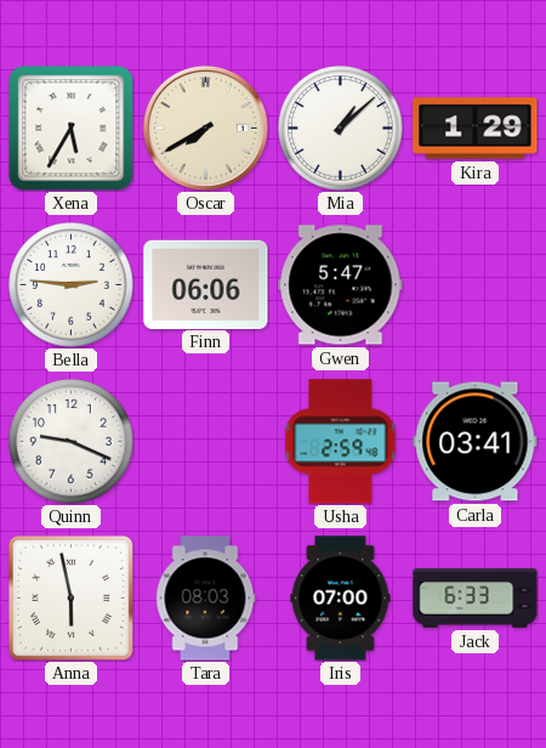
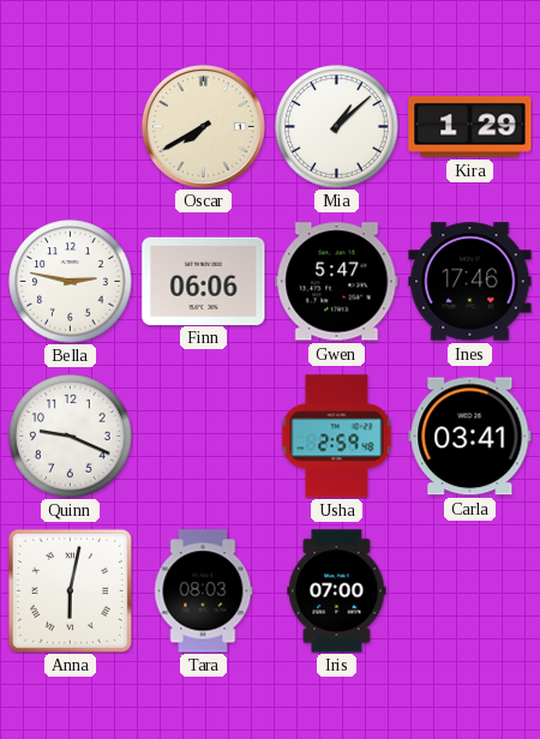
Xena: 5:35 -> none (70, 129)
Bella: 2:46 -> 2:47 (71, 282)
Ines: none -> 17:46 (470, 282)
Anna: 5:58 -> 6:02 (70, 590)
Jack: 6:33 -> none (476, 599)
